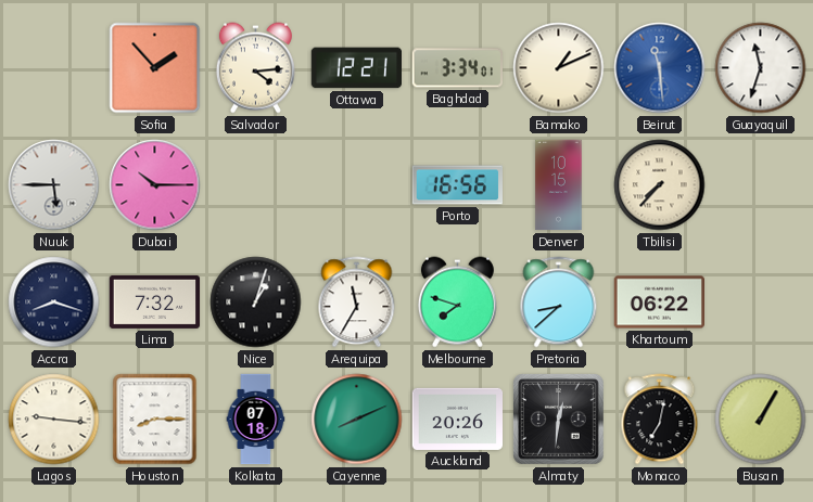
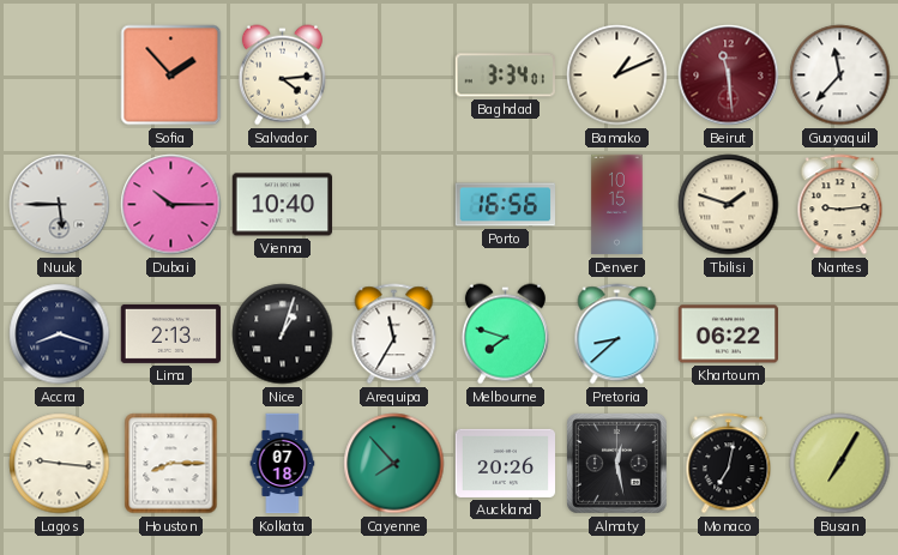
Ottawa: 12:21 -> none (356, 68)
Beirut dial: blue -> burgundy (729, 76)
Guayaquil: 11:33 -> 11:37 (840, 76)
Vienna: none -> 10:40 (282, 205)
Tbilisi: 7:37 -> 1:48 (729, 205)
Nantes: none -> 9:14 (840, 205)
Lima: 7:32 -> 2:13 (171, 333)
Cayenne: 8:11 -> 7:53 (394, 464)
Almaty: 12:31 -> 12:28 (617, 464)
Busan: 1:05 -> 7:05 (840, 464)
